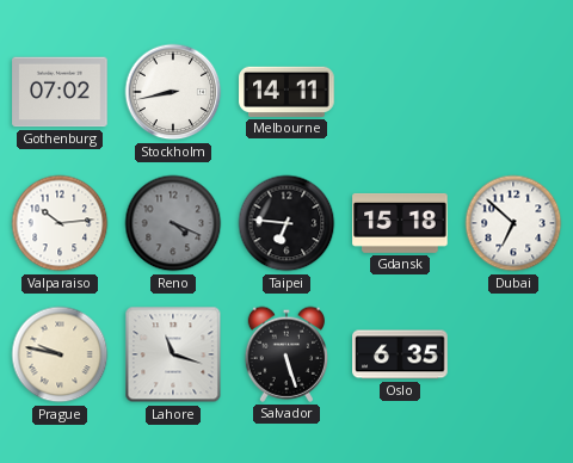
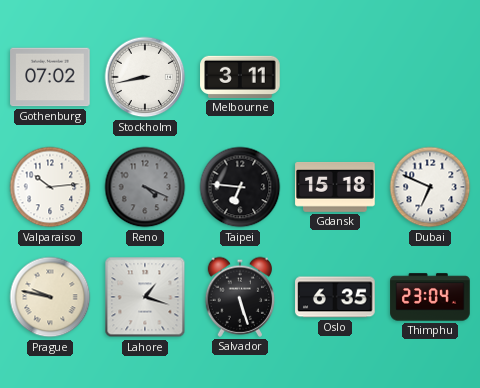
Melbourne: 14:11 -> 3:11 (240, 77)
Dubai: 6:52 -> 6:49 (430, 187)
Lahore: 11:18 -> 1:18 (145, 297)
Thimphu: none -> 23:04 (430, 297)
